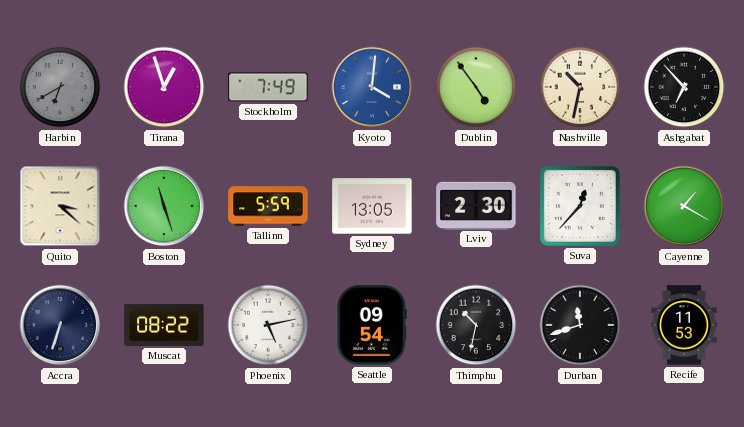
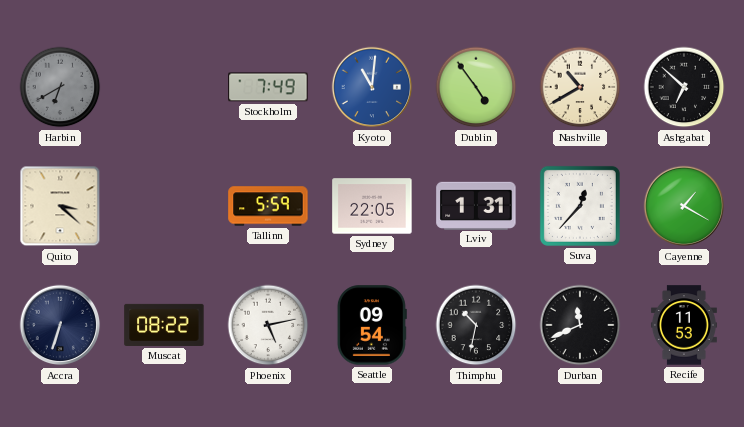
Tirana: 12:57 -> none (164, 87)
Kyoto: 4:01 -> 11:01 (372, 87)
Nashville: 10:32 -> 10:40 (580, 87)
Ashgabat: 6:53 -> 6:52 (684, 87)
Boston: 11:27 -> none (164, 206)
Sydney: 13:05 -> 22:05 (372, 206)
Lviv: 2:30 -> 1:31 (476, 205)
Durban: 11:42 -> 11:41 (580, 325)
